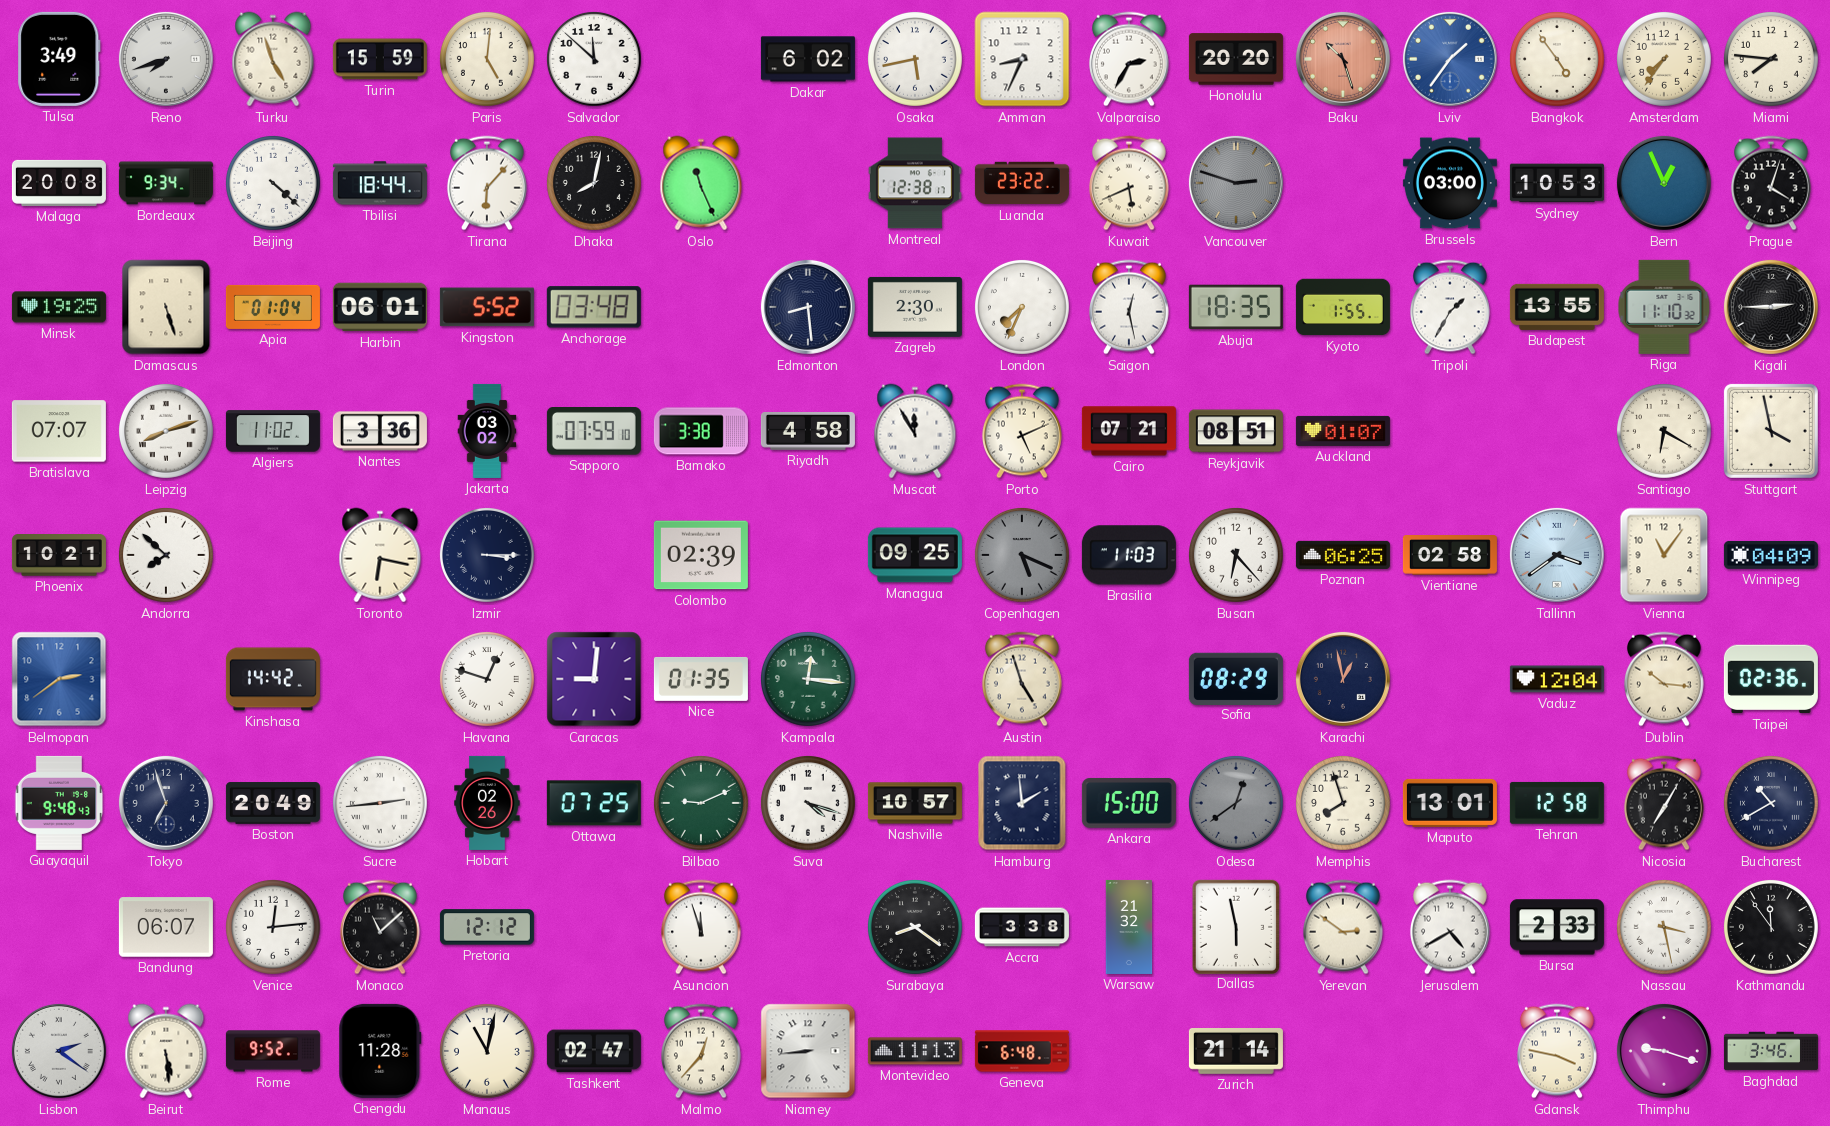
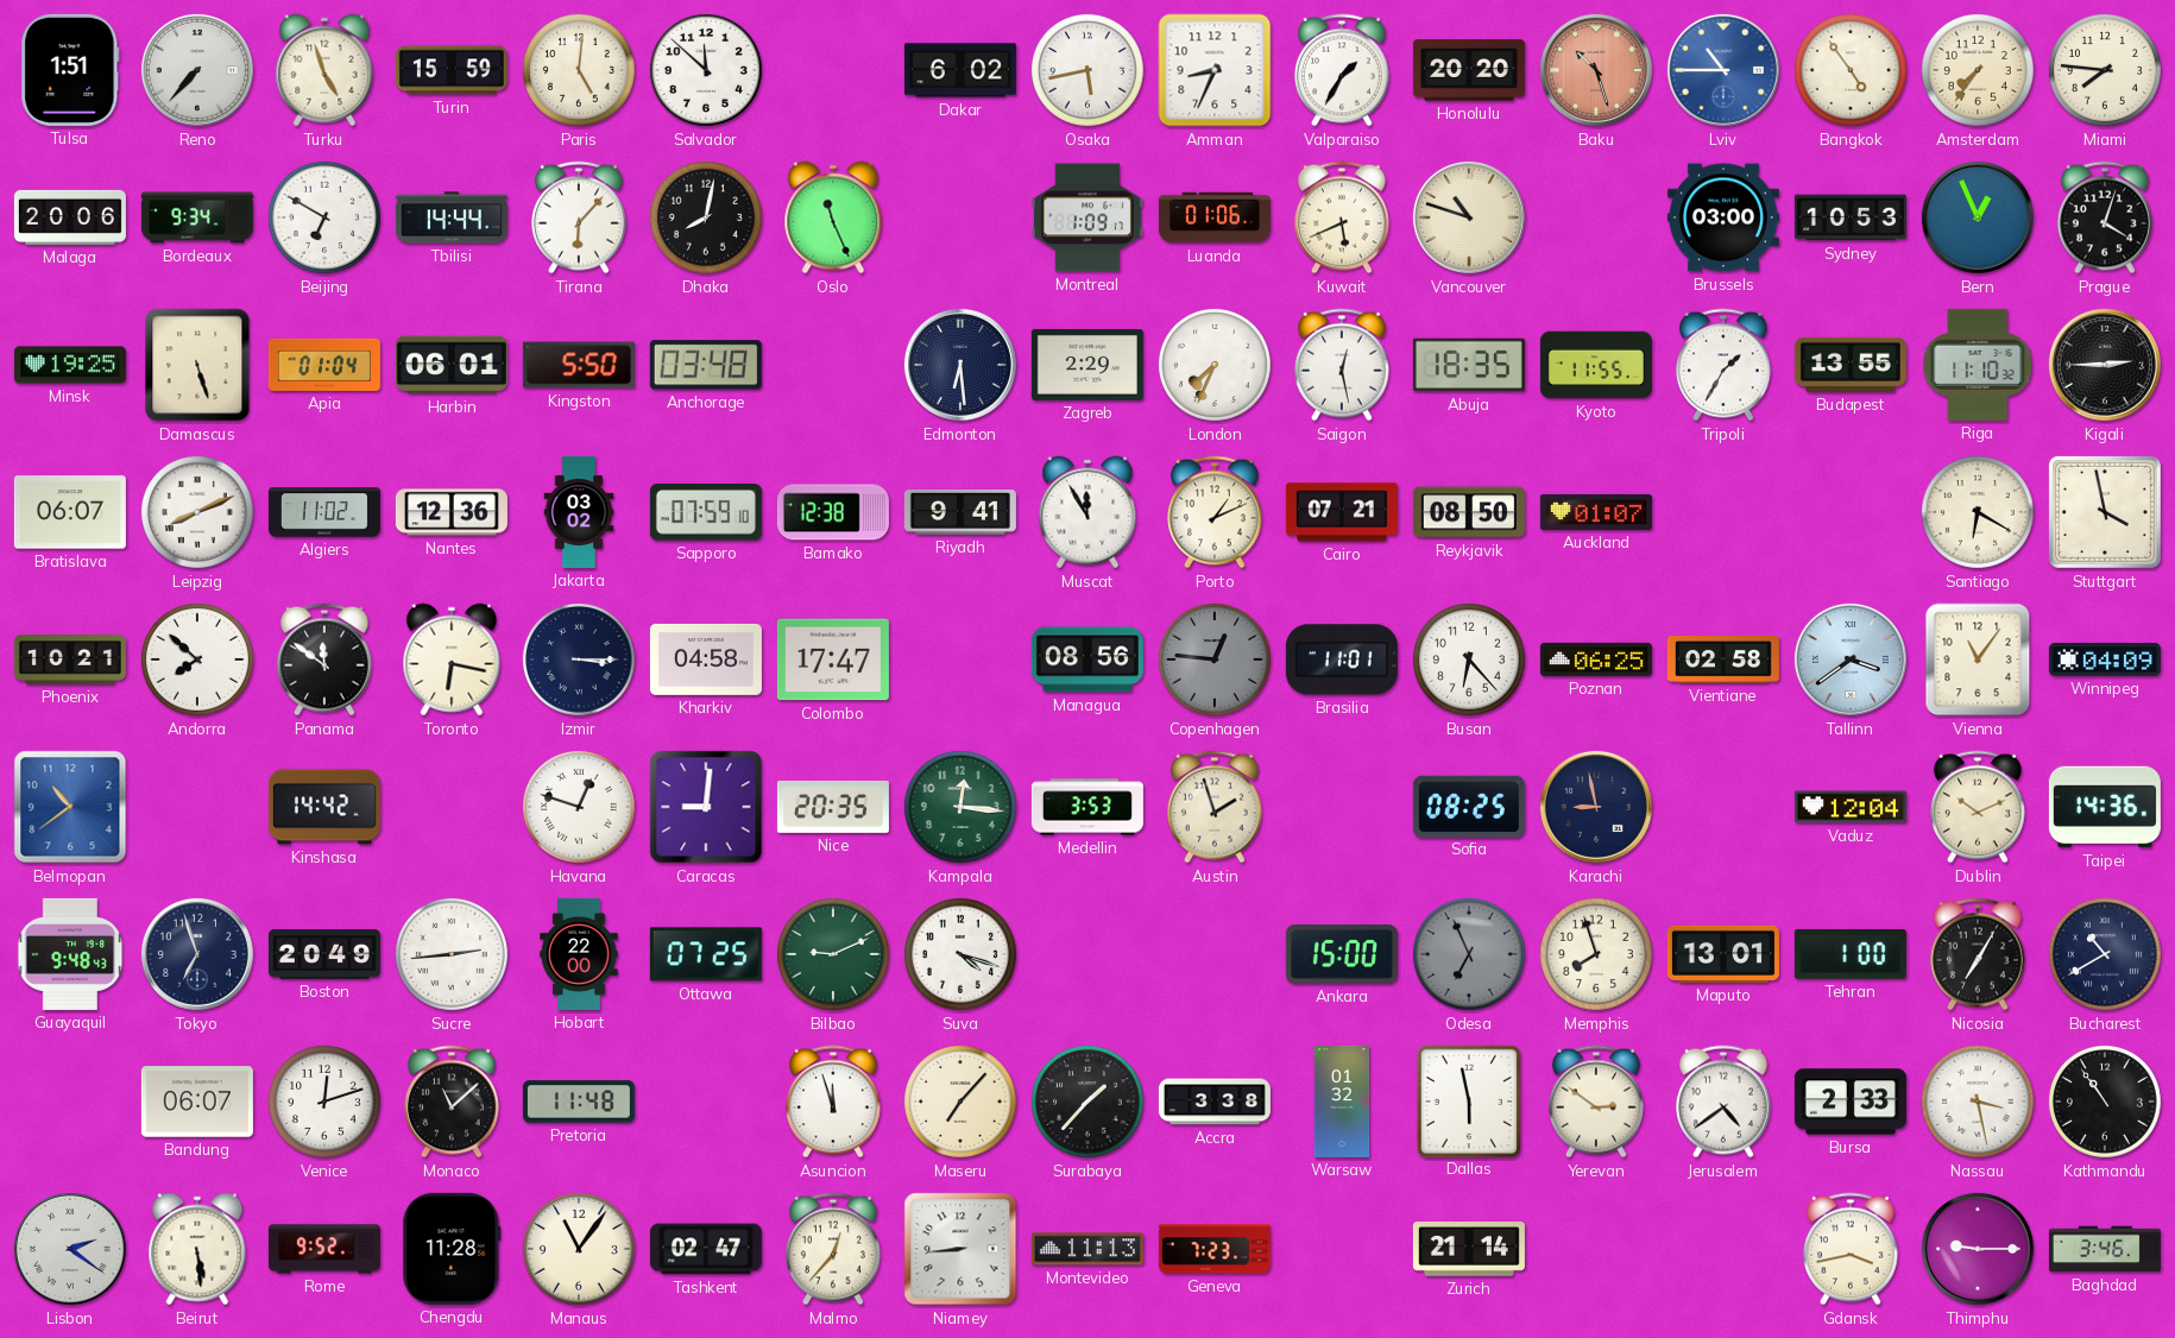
Tulsa: 3:49 -> 1:51 (70, 70)
Reno: 7:42 -> 7:37 (197, 70)
Valparaiso: 2:35 -> 1:35 (1342, 70)
Lviv: 1:36 -> 10:45 (1723, 70)
Malaga: 20:08 -> 20:06 (70, 217)
Beijing: 4:22 -> 6:50 (324, 217)
Tbilisi: 18:44 -> 14:44 (452, 217)
Montreal: 12:38 -> 1:09 (1087, 217)
Luanda: 23:22 -> 01:06 (1215, 217)
Vancouver: 2:48 -> 10:48 (1469, 217)
Vancouver dial: grey -> cream (1469, 217)
Kingston: 5:52 -> 5:50 (579, 365)
Edmonton: 8:29 -> 6:29 (960, 365)
Zagreb: 2:30 -> 2:29 (1087, 365)
Kyoto: 1:55 -> 11:55 (1596, 365)
Bratislava: 07:07 -> 06:07 (70, 512)
Leipzig: 8:12 -> 8:11 (197, 512)
Nantes: 3:36 -> 12:36 (452, 512)
Bamako: 3:38 -> 12:38 (833, 512)
Riyadh: 4:58 -> 9:41 (960, 513)
Porto: 5:11 -> 1:11 (1215, 512)
Reykjavik: 08:51 -> 08:50 (1469, 512)
Panama: none -> 11:51 (324, 659)
Kharkiv: none -> 04:58 (706, 659)
Colombo: 02:39 -> 17:47 (833, 659)
Managua: 09:25 -> 08:56 (1087, 659)
Copenhagen: 5:19 -> 12:46 (1215, 659)
Brasilia: 11:03 -> 11:01 (1342, 659)
Belmopan: 2:39 -> 10:39 (70, 807)
Nice: 01:35 -> 20:35 (833, 807)
Medellin: none -> 3:53 (1087, 807)
Austin: 4:57 -> 1:57 (1215, 807)
Sofia: 08:29 -> 08:25 (1469, 806)
Karachi: 12:58 -> 8:58 (1596, 807)
Dublin: 10:16 -> 10:11 (1978, 807)
Taipei: 02:36 -> 14:36 (2105, 807)
Hobart: 02:26 -> 22:00 (579, 954)
Nashville: 10:57 -> none (915, 803)
Hamburg: 1:59 -> none (1022, 803)
Odesa: 12:39 -> 6:56 (1469, 954)
Tehran: 12:58 -> 1:00 (1851, 954)
Venice: 12:14 -> 12:12 (324, 1102)
Pretoria: 12:12 -> 11:48 (579, 1102)
Maseru: none -> 7:07 (960, 1102)
Surabaya: 8:21 -> 1:37 (1087, 1102)
Warsaw: 21:32 -> 01:32 (1342, 1102)
Jerusalem: 4:40 -> 4:39 (1723, 1102)
Kathmandu: 11:54 -> 10:54 (2105, 1102)
Manaus: 11:02 -> 11:06 (579, 1249)
Geneva: 6:48 -> 7:23 (1215, 1249)
Gdansk: 3:47 -> 3:43 (1851, 1249)
Thimphu: 9:18 -> 9:15 (1978, 1249)
